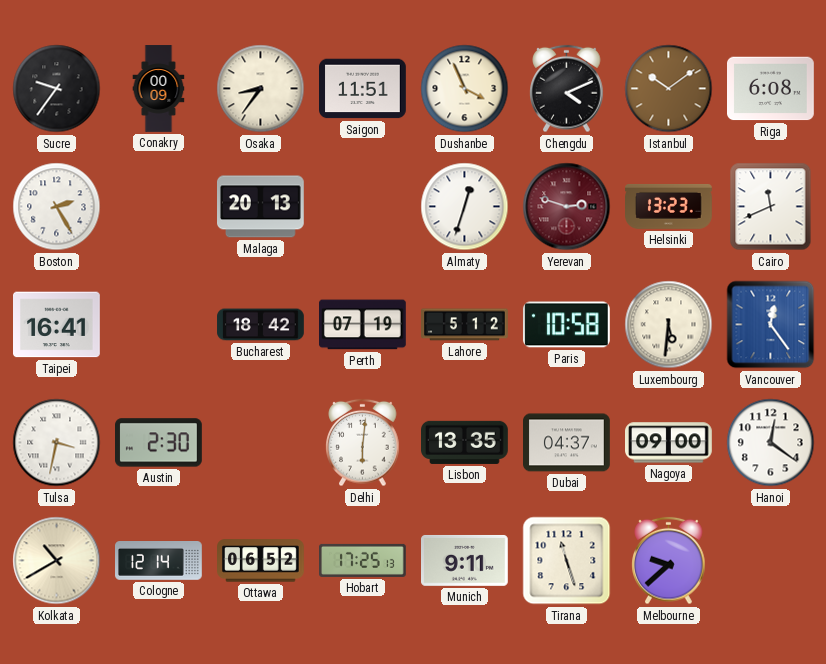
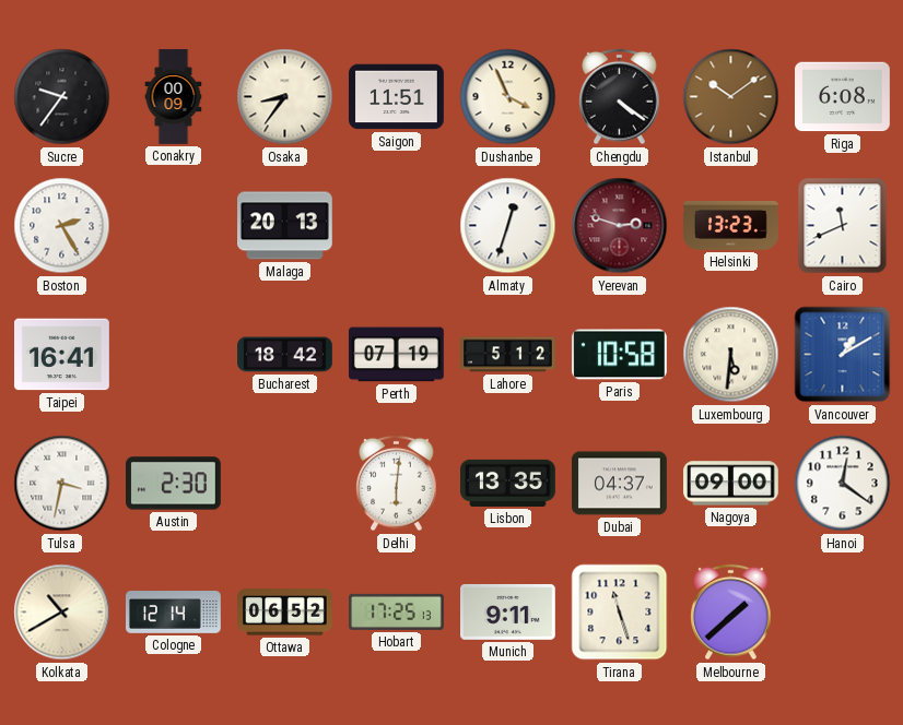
Chengdu: 4:11 -> 4:21 (620, 97)
Vancouver: 12:24 -> 1:10 (843, 355)
Melbourne: 9:38 -> 1:38 (731, 613)
